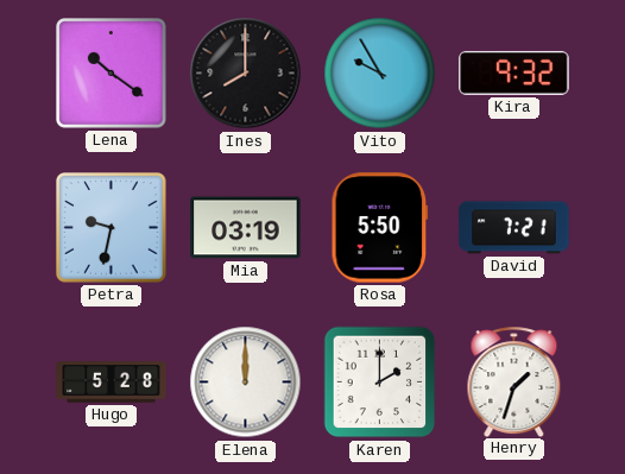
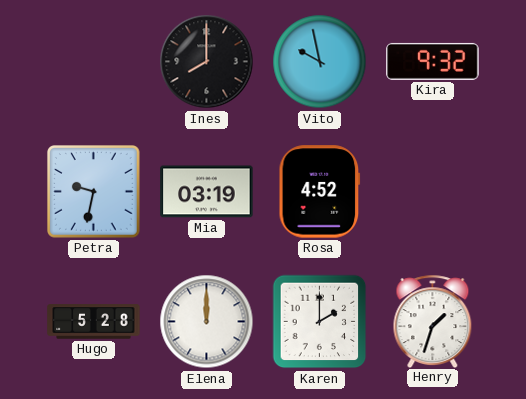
Lena: 10:21 -> none (112, 74)
Vito: 9:55 -> 9:58 (320, 62)
Rosa: 5:50 -> 4:52 (320, 192)
David: 7:21 -> none (514, 228)
